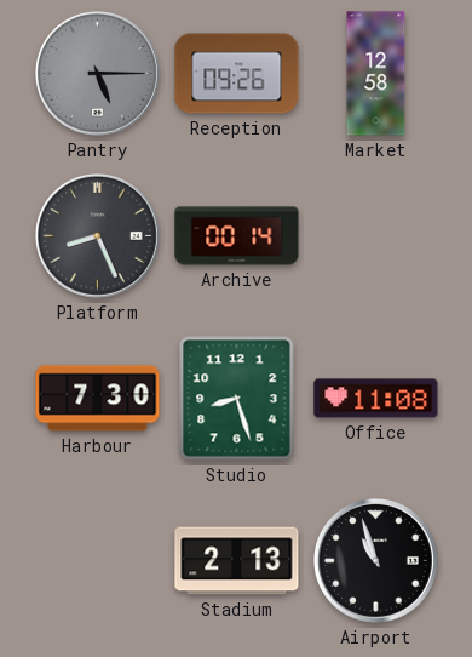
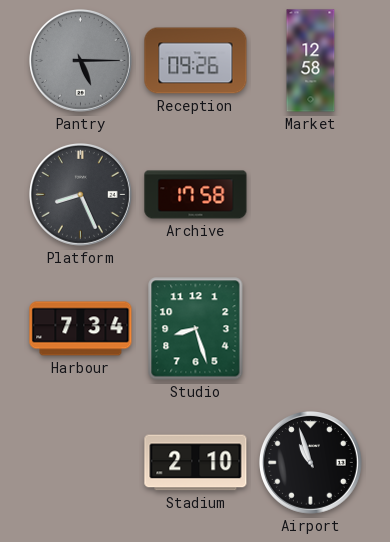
Archive: 00:14 -> 17:58 (196, 195)
Harbour: 7:30 -> 7:34 (81, 329)
Office: 11:08 -> none (376, 399)
Stadium: 2:13 -> 2:10 (196, 463)
